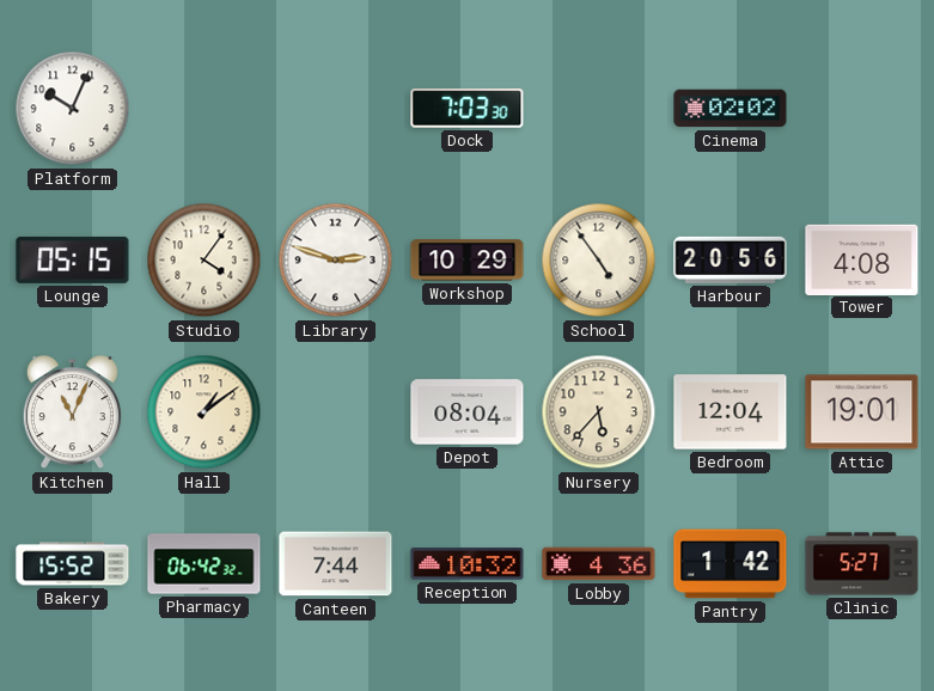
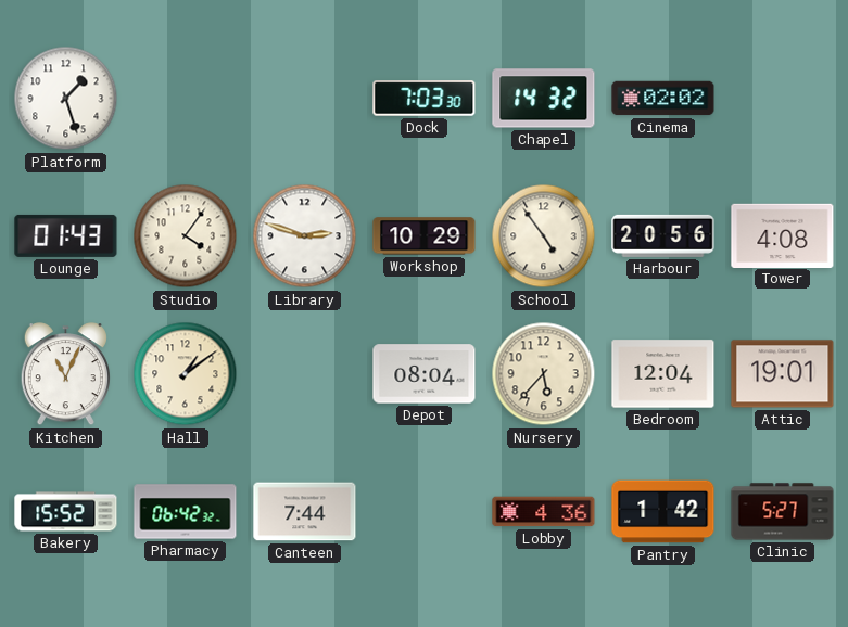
Platform: 10:04 -> 1:27 (66, 99)
Chapel: none -> 14:32 (544, 99)
Lounge: 05:15 -> 01:43 (66, 235)
Reception: 10:32 -> none (468, 564)
